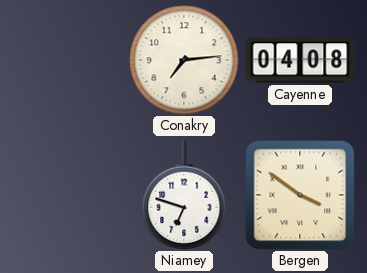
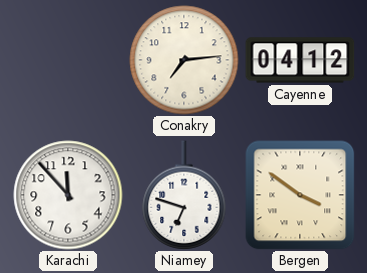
Cayenne: 04:08 -> 04:12 (300, 60)
Karachi: none -> 11:53 (68, 195)
